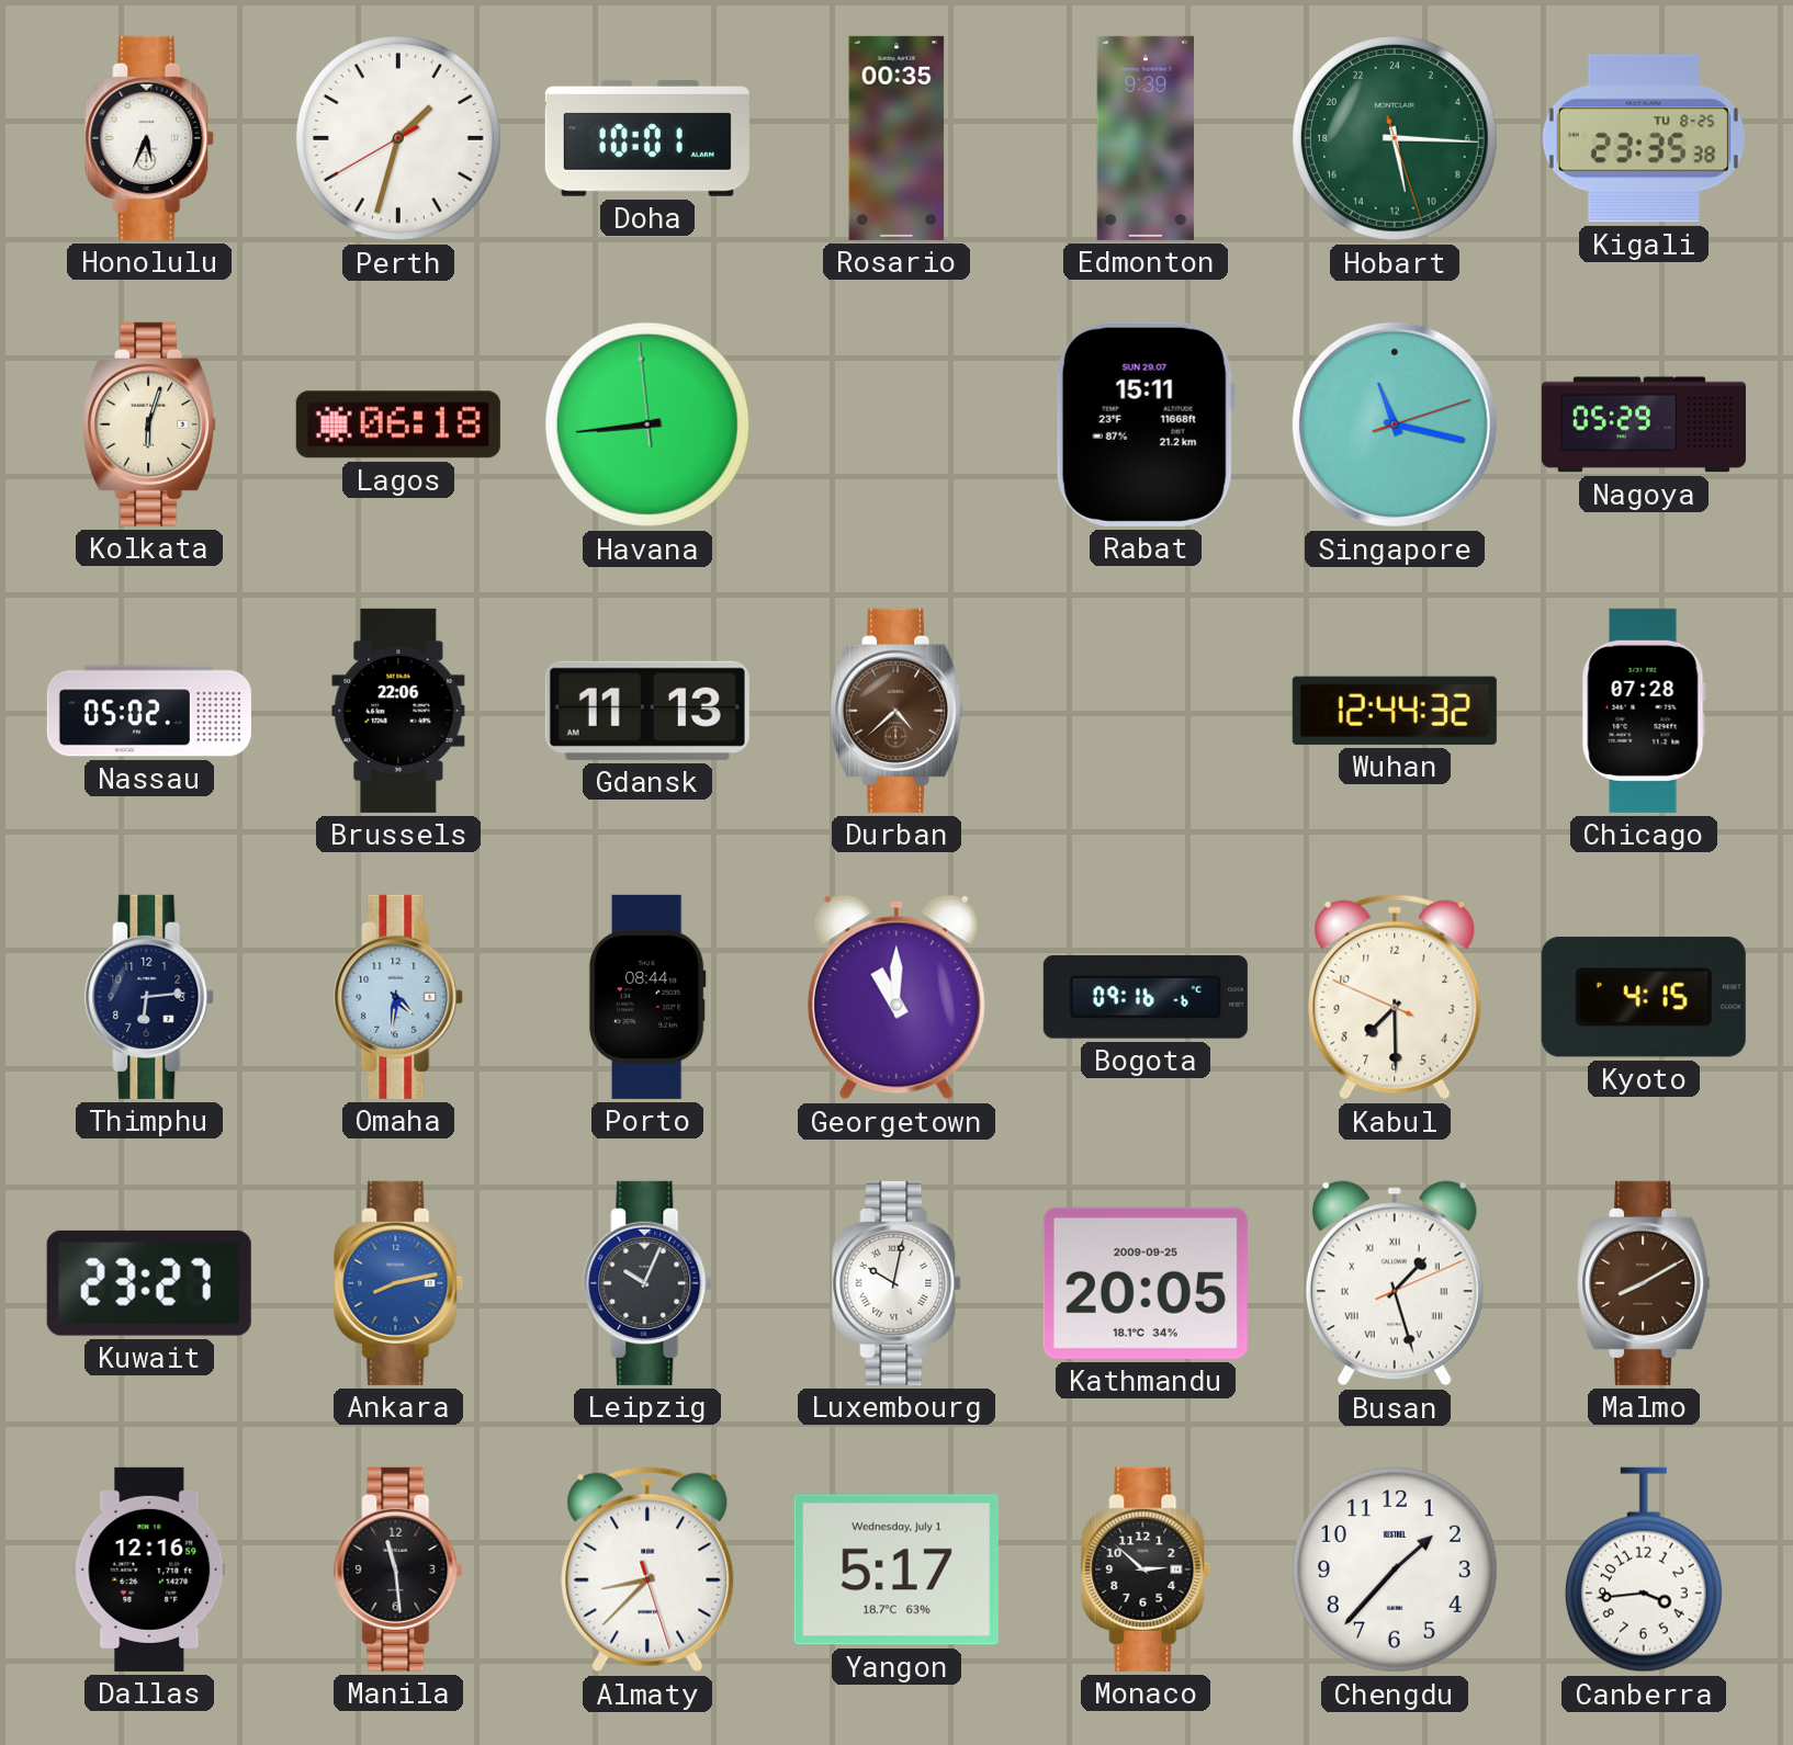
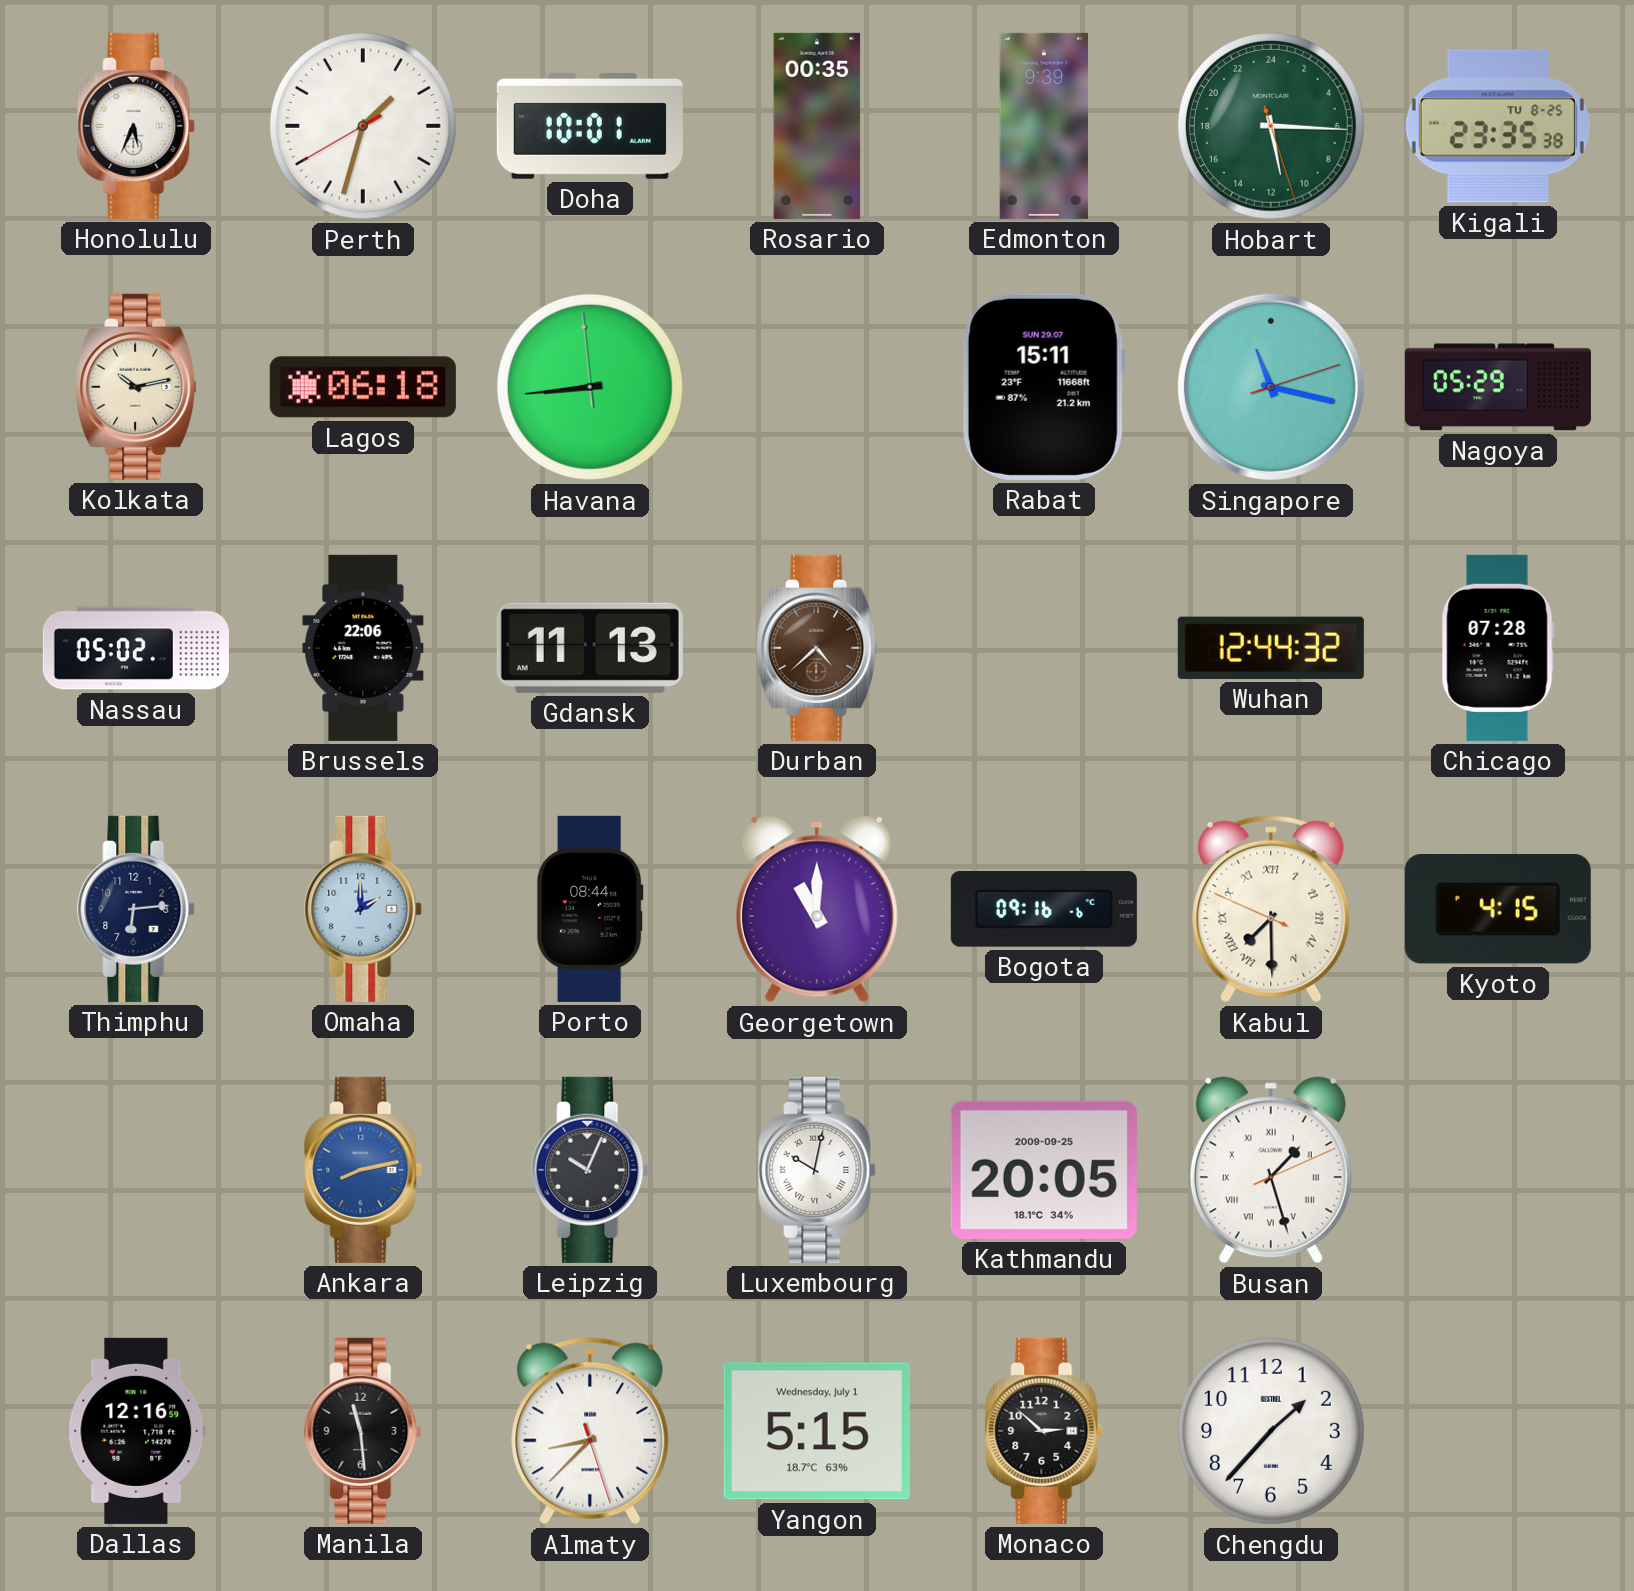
Kolkata: 6:03 -> 10:13 (137, 387)
Omaha: 4:31 -> 2:00 (364, 909)
Kabul numerals: Arabic -> Roman (1271, 909)
Kuwait: 23:27 -> none (149, 1283)
Malmo: 8:10 -> none (1645, 1283)
Yangon: 5:17 -> 5:15 (817, 1431)
Canberra: 3:44 -> none (1644, 1570)
